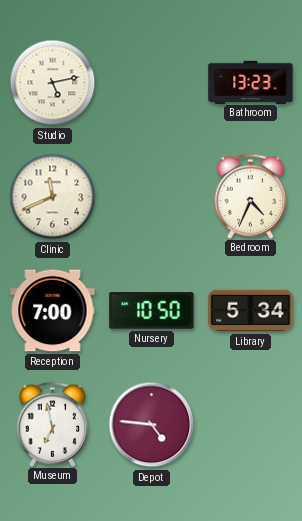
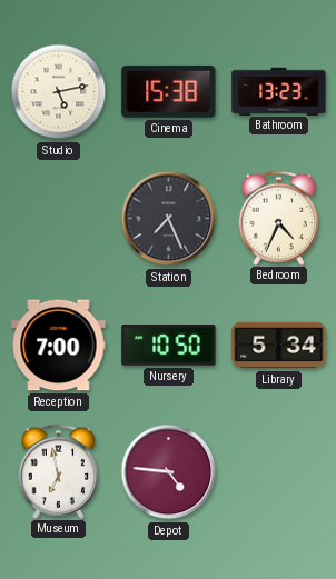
Cinema: none -> 15:38 (169, 91)
Clinic: 11:41 -> none (53, 197)
Station: none -> 7:26 (169, 219)
